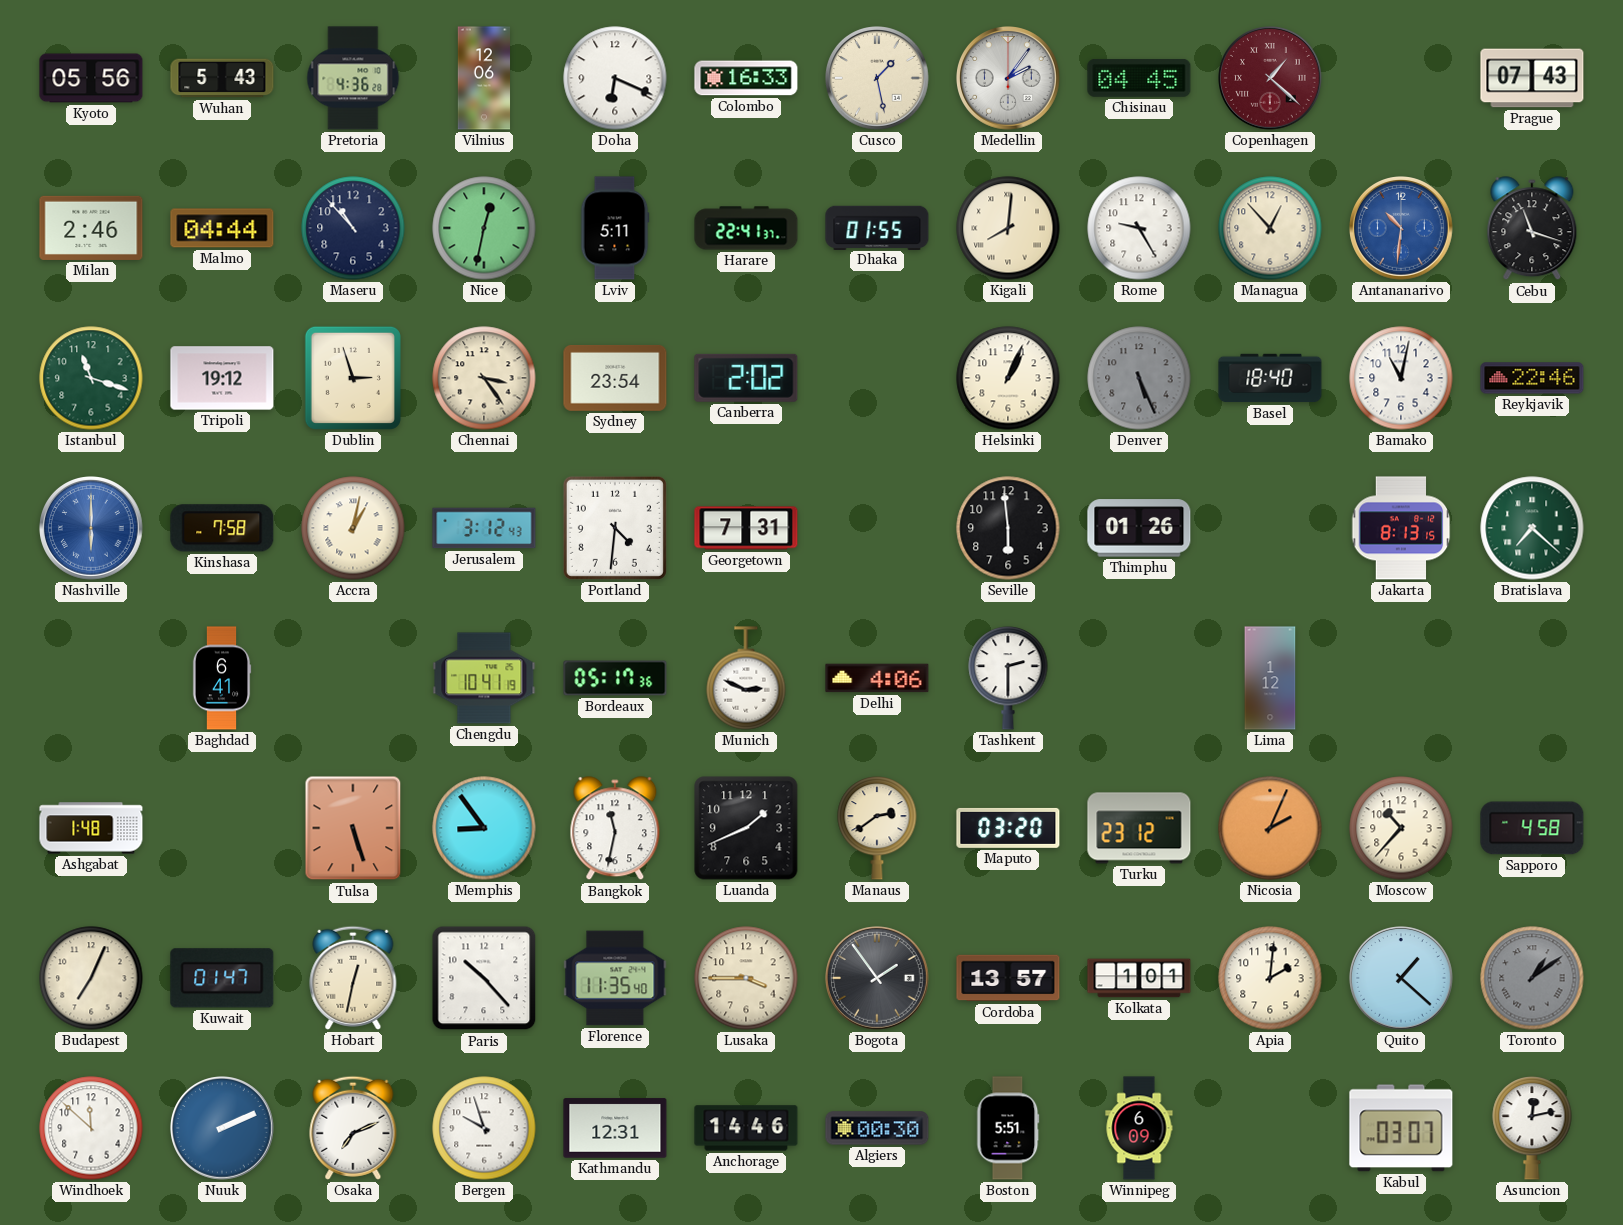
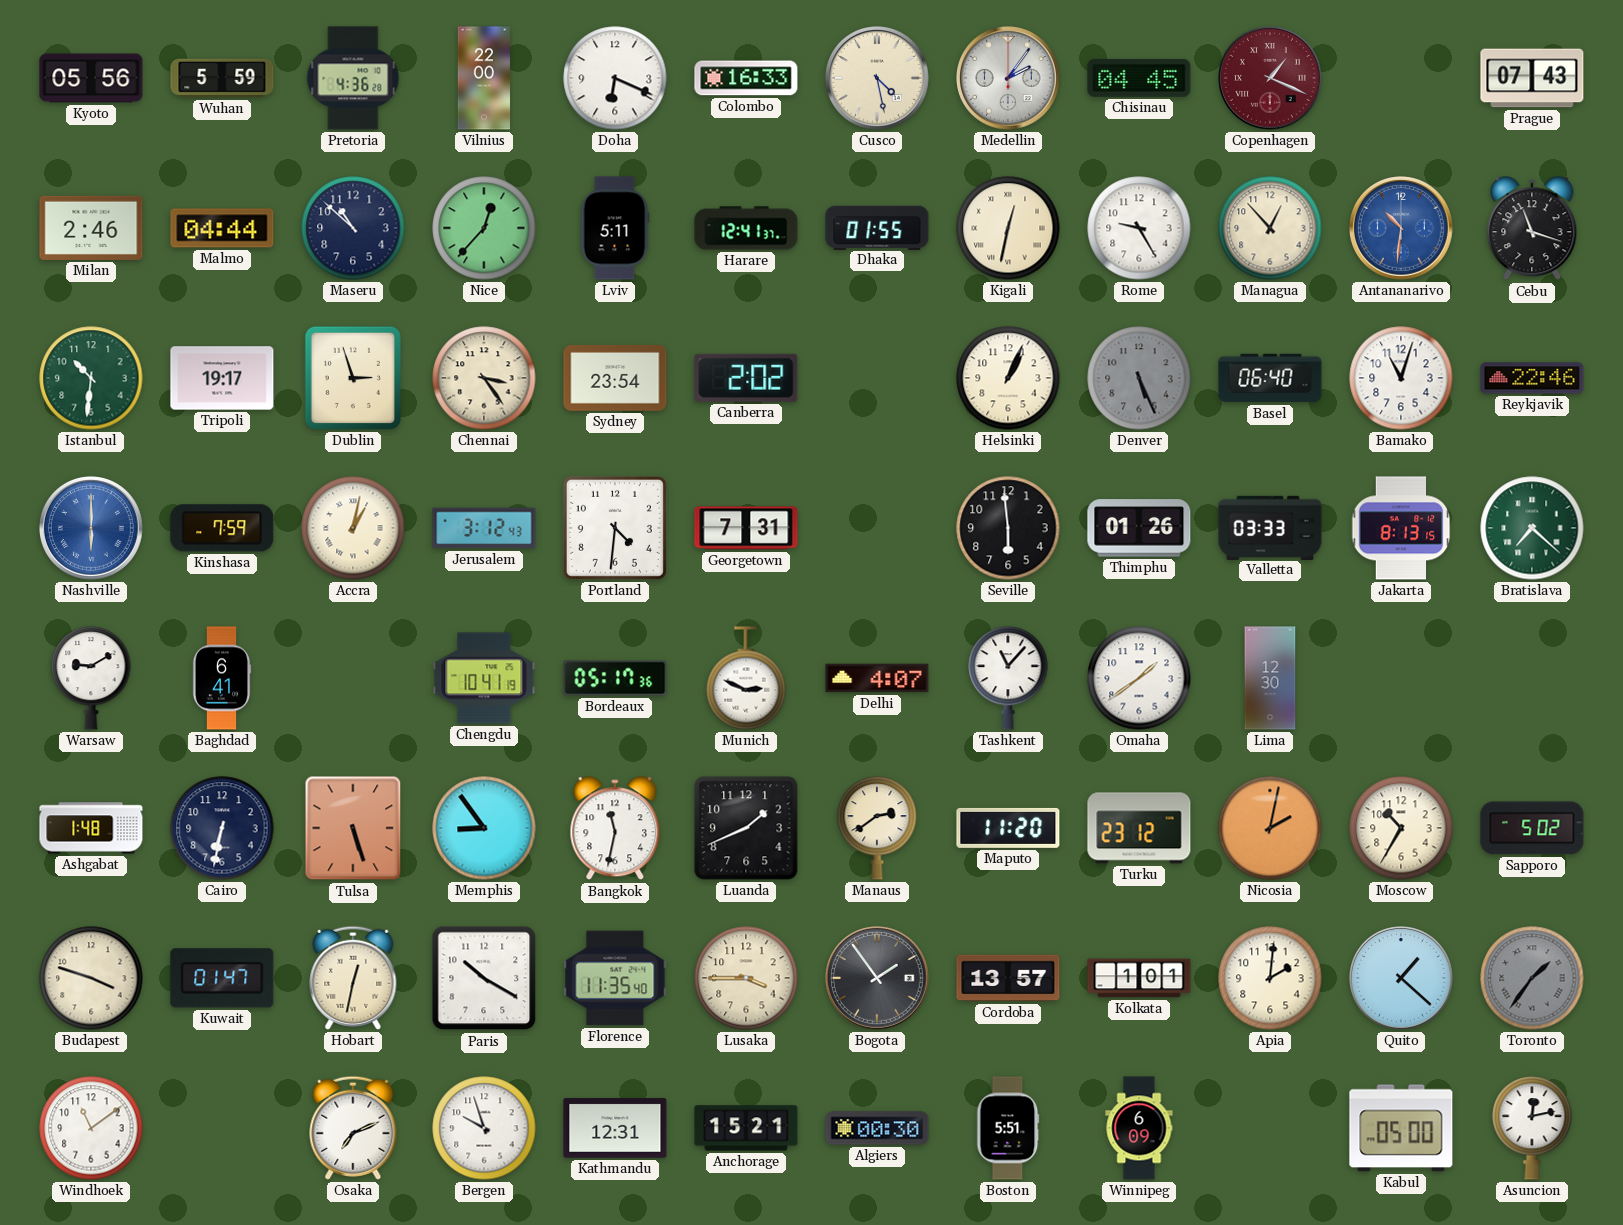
Wuhan: 5:43 -> 5:59 (222, 78)
Vilnius: 12:06 -> 22:00 (484, 78)
Cusco: 1:28 -> 4:28 (878, 79)
Copenhagen: 1:22 -> 1:19 (1271, 79)
Maseru: 10:53 -> 10:52 (353, 228)
Nice: 12:32 -> 12:37 (484, 228)
Harare: 22:41 -> 12:41 (746, 228)
Kigali: 8:01 -> 12:32 (1008, 228)
Istanbul: 11:18 -> 10:31 (91, 378)
Tripoli: 19:12 -> 19:17 (222, 378)
Basel: 18:40 -> 06:40 (1270, 378)
Bamako: 11:02 -> 11:03 (1401, 378)
Kinshasa: 7:58 -> 7:59 (222, 528)
Valletta: none -> 03:33 (1270, 527)
Warsaw: none -> 9:10 (91, 679)
Delhi: 4:06 -> 4:07 (877, 678)
Tashkent: 2:30 -> 11:07 (1008, 679)
Omaha: none -> 1:39 (1139, 678)
Lima: 1:12 -> 12:30 (1270, 678)
Cairo: none -> 6:32 (222, 828)
Maputo: 03:20 -> 11:20 (1008, 828)
Nicosia: 2:04 -> 2:02 (1270, 828)
Moscow: 10:37 -> 10:35 (1401, 828)
Sapporo: 4:58 -> 5:02 (1532, 828)
Budapest: 7:04 -> 3:48 (91, 978)
Paris: 10:23 -> 10:20 (484, 978)
Toronto: 1:09 -> 1:36 (1532, 978)
Windhoek: 11:52 -> 11:09 (91, 1128)
Nuuk: 2:11 -> none (223, 1129)
Anchorage: 14:46 -> 15:21 (746, 1128)
Kabul: 03:07 -> 05:00 (1401, 1128)
